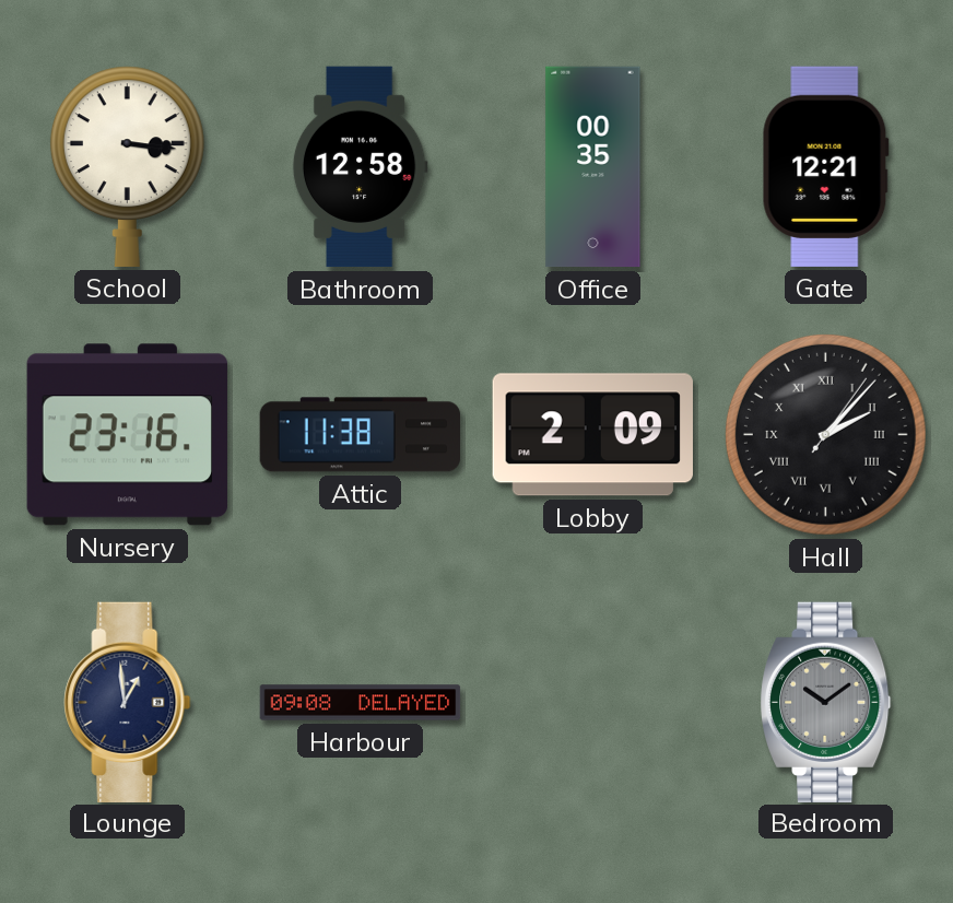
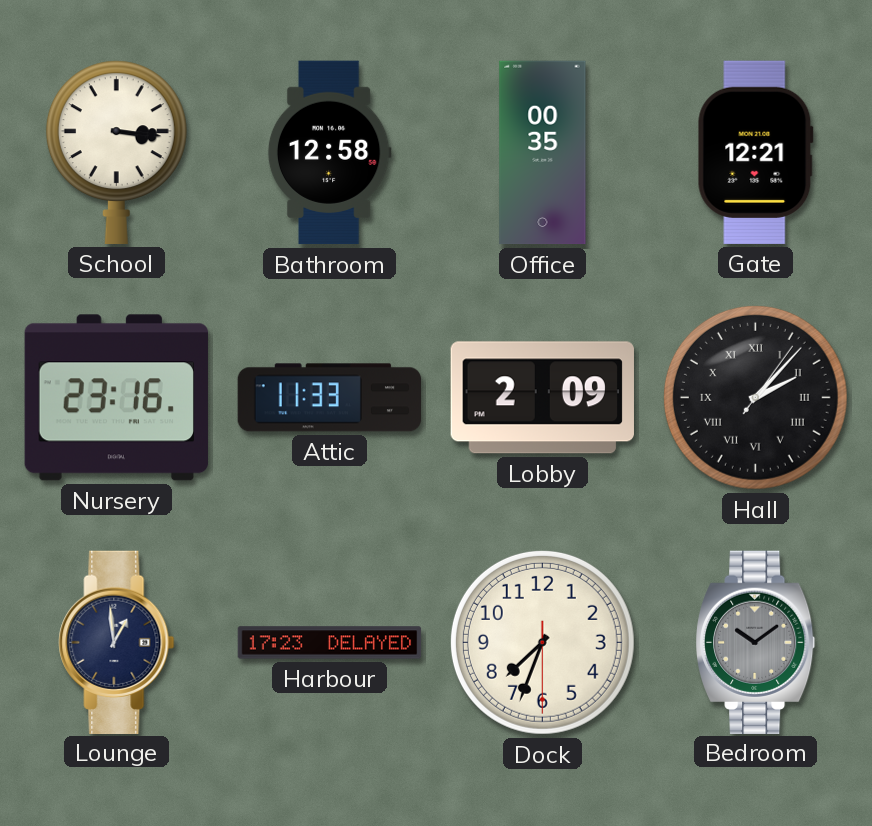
Attic: 11:38 -> 11:33 (329, 398)
Harbour: 09:08 -> 17:23 (330, 643)
Dock: none -> 7:33 (542, 642)
